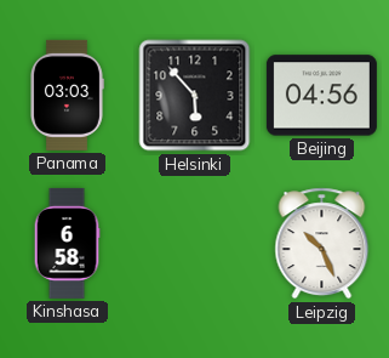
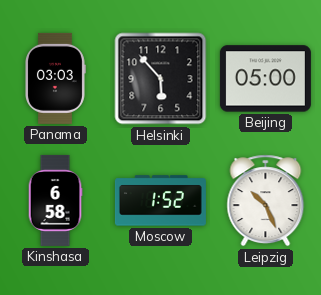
Beijing: 04:56 -> 05:00 (265, 79)
Moscow: none -> 1:52 (160, 201)
